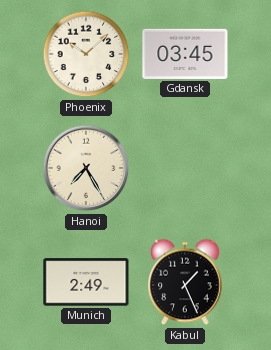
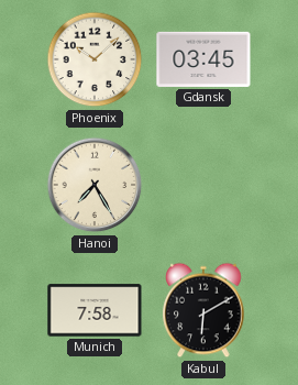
Munich: 2:49 -> 7:58 (95, 310)
Kabul: 1:26 -> 6:10 (203, 310)
